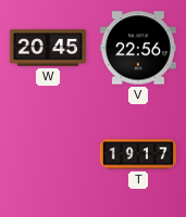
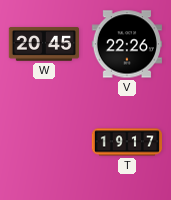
V: 22:56 -> 22:26 (127, 44)
